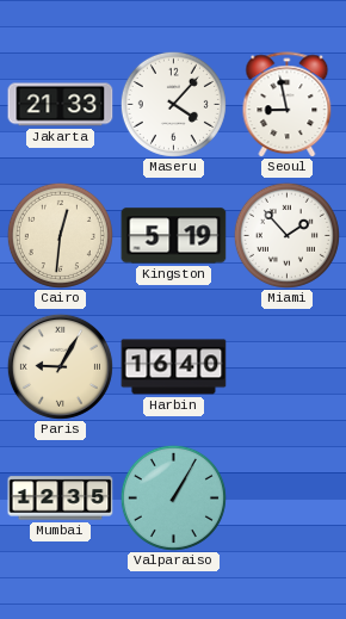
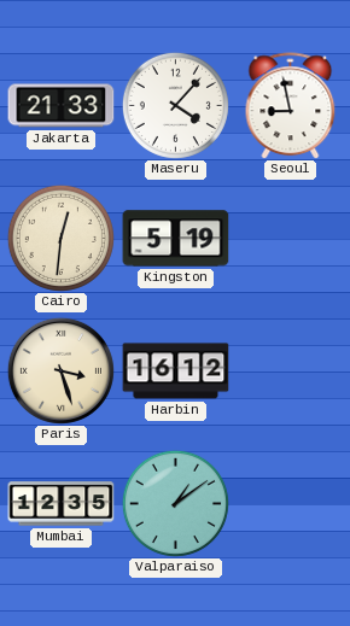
Miami: 1:53 -> none (286, 235)
Paris: 9:05 -> 3:27 (60, 370)
Harbin: 16:40 -> 16:12 (176, 371)
Valparaiso: 1:05 -> 1:09 (175, 503)
